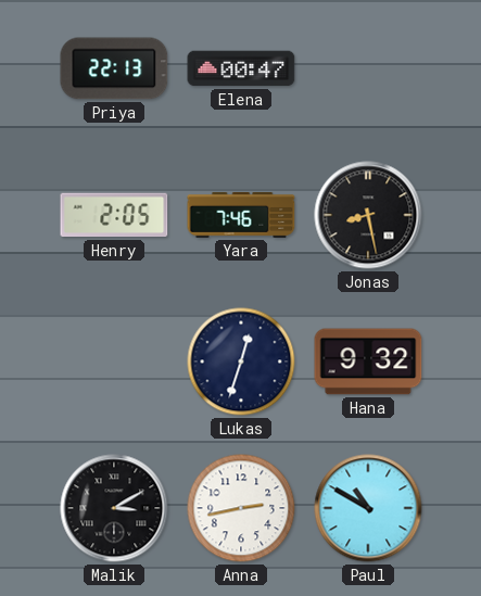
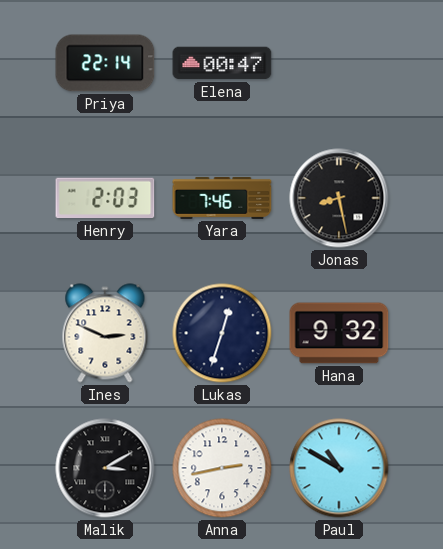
Priya: 22:13 -> 22:14 (105, 63)
Henry: 2:05 -> 2:03 (105, 198)
Ines: none -> 2:49 (105, 333)
